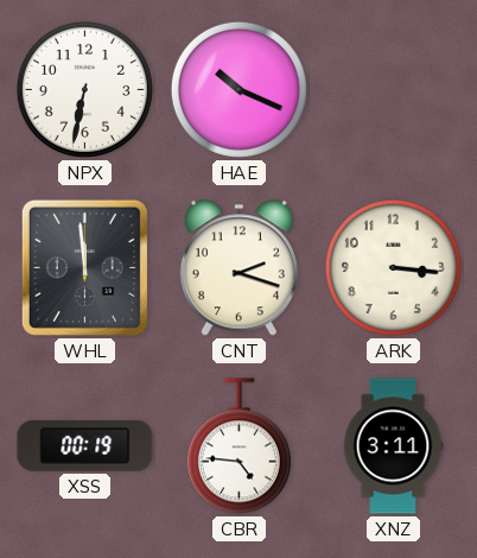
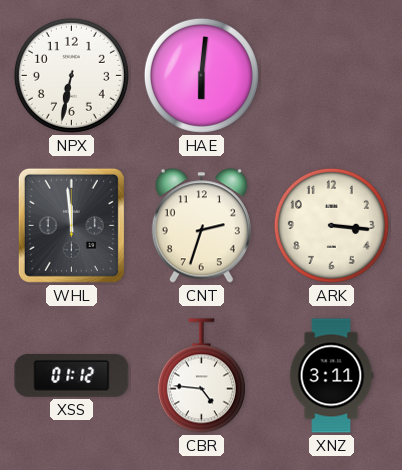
HAE: 10:19 -> 6:01 (201, 75)
CNT: 2:18 -> 2:33 (201, 226)
XSS: 00:19 -> 01:12 (72, 375)
